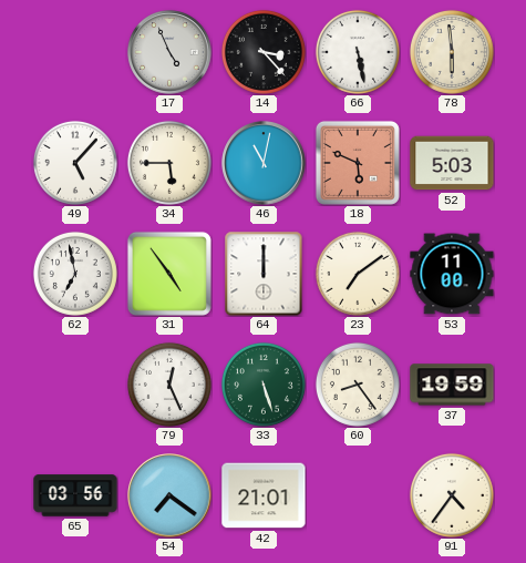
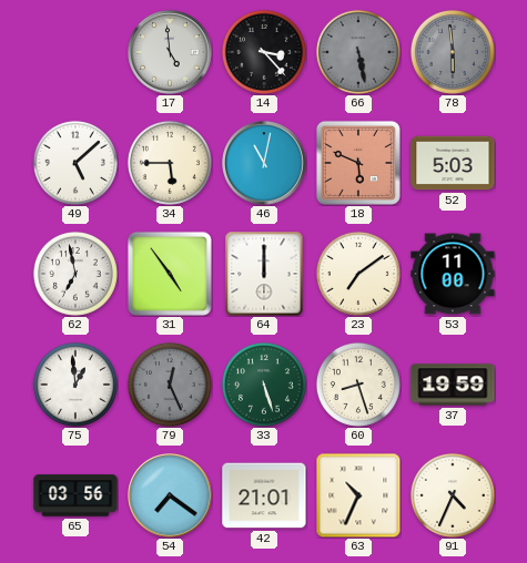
17: 4:56 -> 4:59 (170, 52)
66 dial: white -> grey (358, 52)
78 dial: cream -> grey (453, 52)
49: 5:07 -> 5:08 (75, 163)
75: none -> 12:59 (75, 385)
79 dial: white -> grey (170, 385)
60: 8:24 -> 8:27 (358, 385)
63: none -> 10:34 (358, 495)
91: 4:36 -> 4:34 (453, 495)
